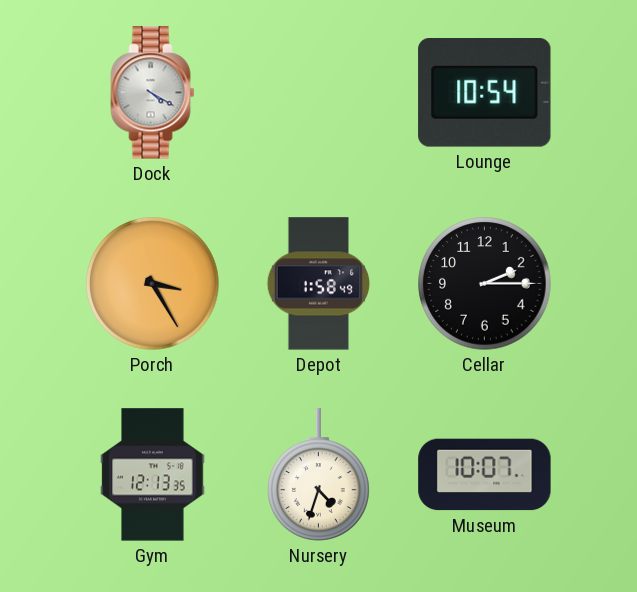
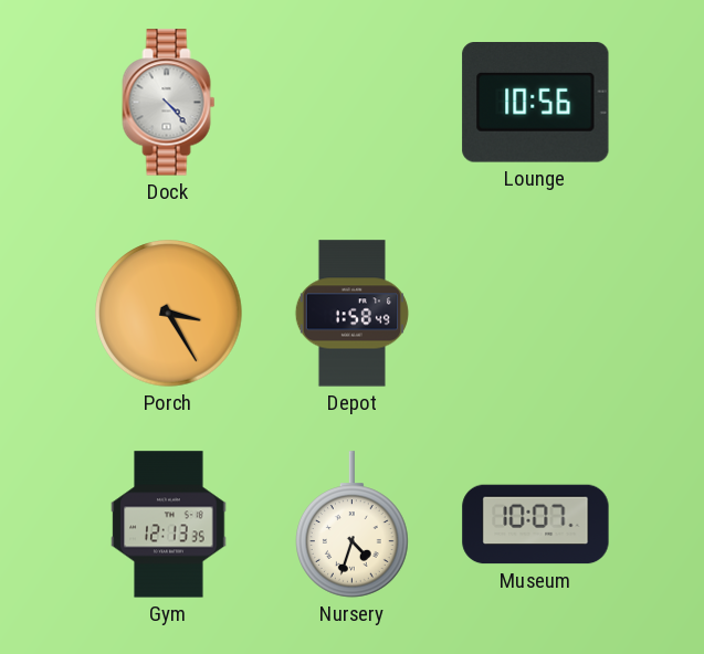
Dock: 4:20 -> 4:23 (169, 103)
Lounge: 10:54 -> 10:56 (536, 103)
Cellar: 2:15 -> none (485, 284)
